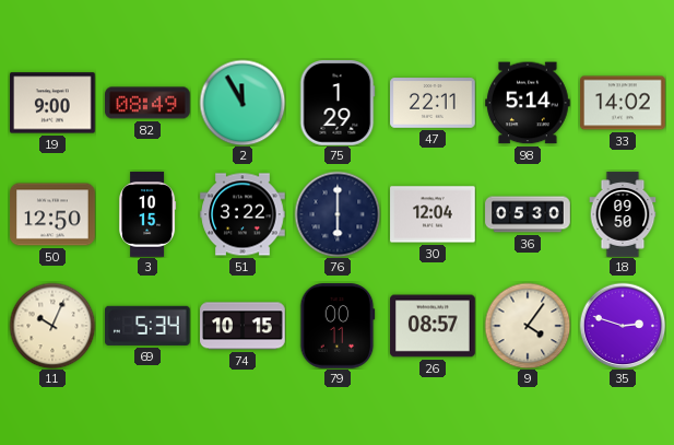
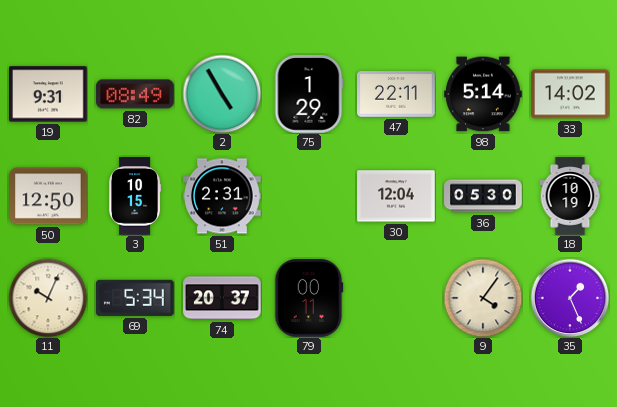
19: 9:00 -> 9:31 (48, 94)
2: 11:55 -> 4:55 (222, 94)
51: 3:22 -> 2:31 (222, 196)
76: 6:00 -> none (338, 214)
18: 09:50 -> 10:19 (570, 196)
74: 10:15 -> 20:37 (222, 298)
26: 08:57 -> none (433, 326)
35: 2:48 -> 1:26 (570, 298)
